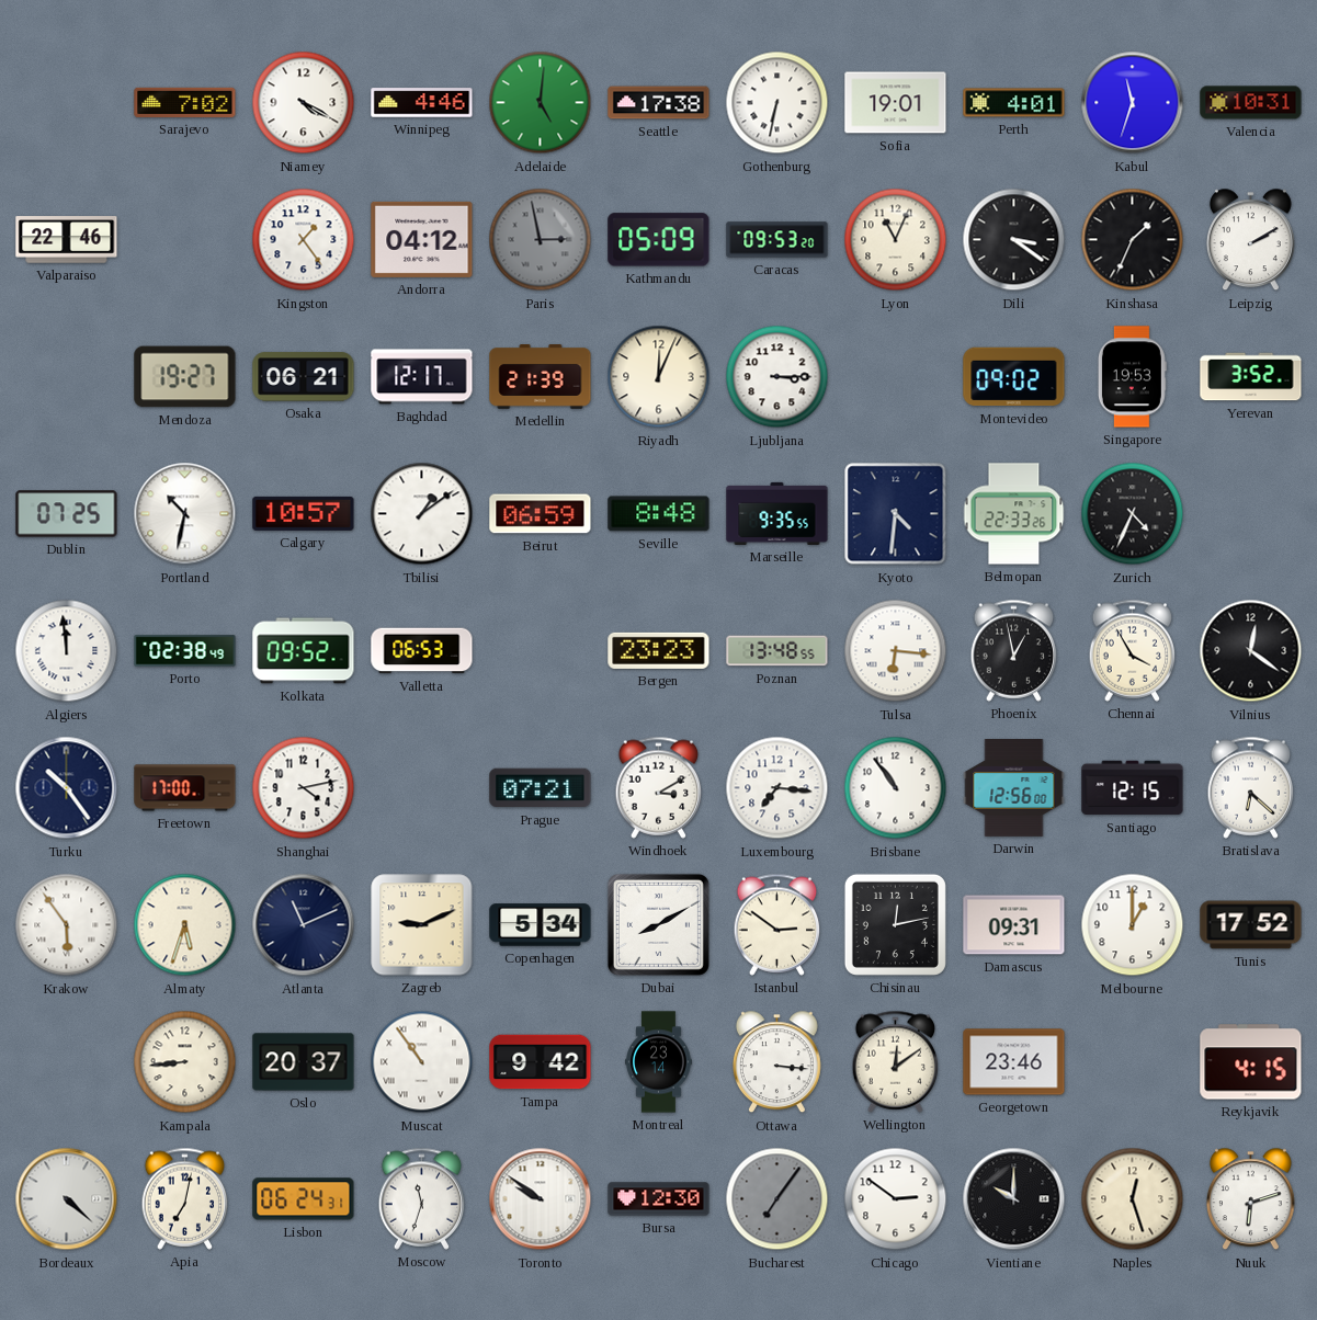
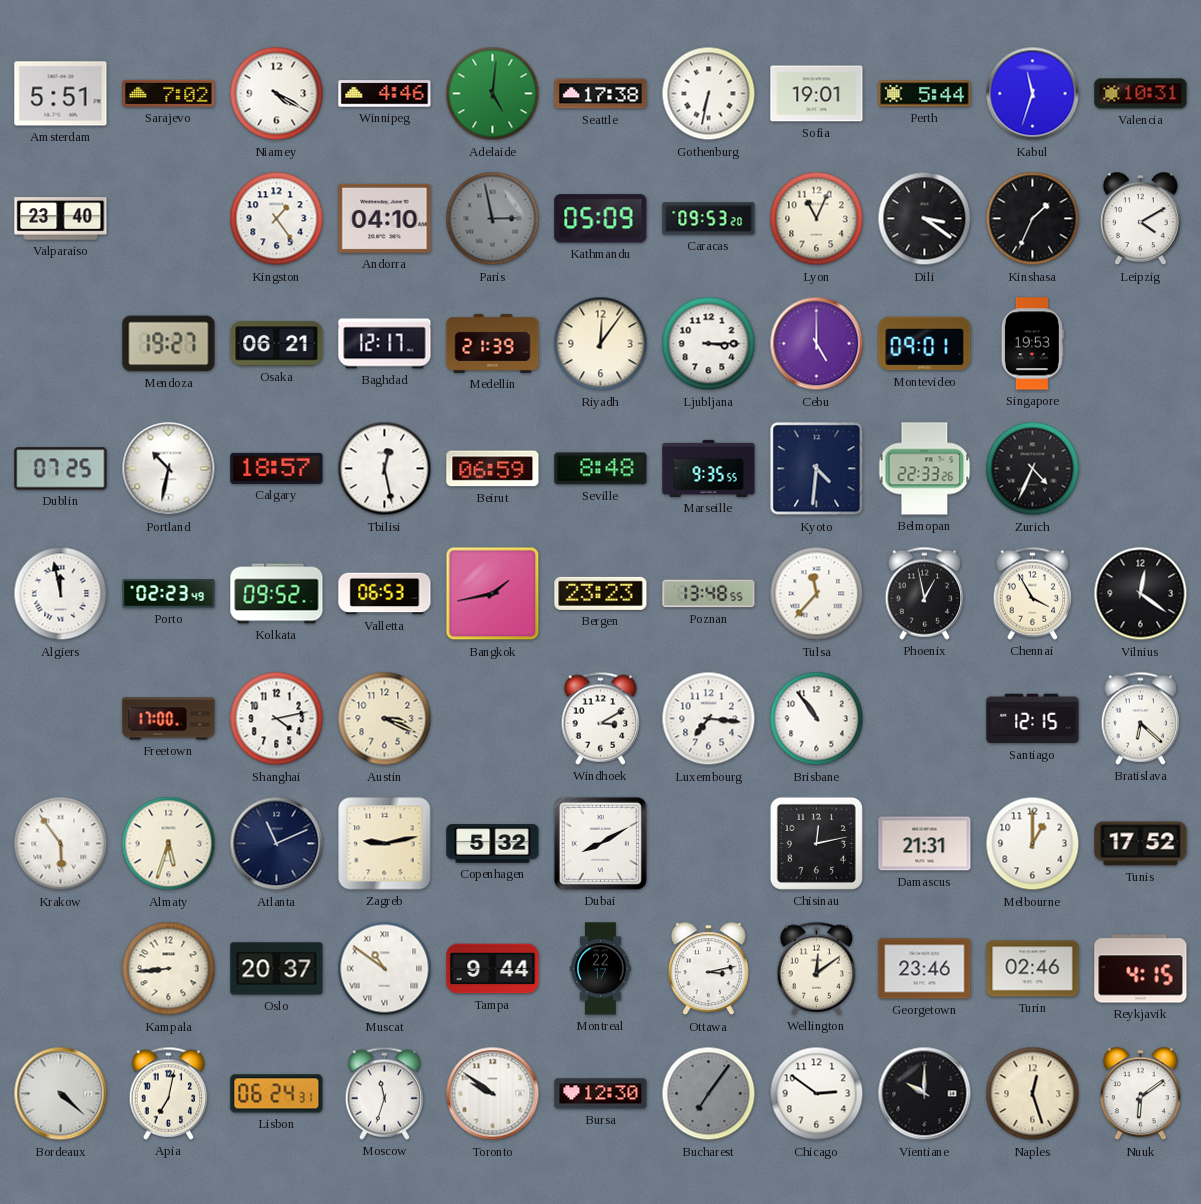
Amsterdam: none -> 5:51 (61, 94)
Perth: 4:01 -> 5:44 (925, 94)
Valparaiso: 22:46 -> 23:40 (61, 219)
Andorra: 04:12 -> 04:10 (385, 218)
Leipzig: 2:10 -> 4:10 (1140, 219)
Riyadh: 12:04 -> 12:06 (601, 344)
Cebu: none -> 5:00 (817, 344)
Montevideo: 09:02 -> 09:01 (925, 344)
Yerevan: 3:52 -> none (1251, 377)
Calgary: 10:57 -> 18:57 (277, 468)
Tbilisi: 1:09 -> 12:28 (385, 469)
Algiers: 11:59 -> 11:58 (61, 594)
Porto: 02:38 -> 02:23 (169, 594)
Bangkok: none -> 1:43 (493, 594)
Tulsa: 6:16 -> 11:37 (817, 594)
Turku: 10:24 -> none (67, 788)
Austin: none -> 3:19 (385, 719)
Prague: 07:21 -> none (541, 788)
Darwin: 12:56 -> none (1014, 788)
Zagreb: 9:11 -> 9:13 (385, 844)
Copenhagen: 5:34 -> 5:32 (493, 844)
Istanbul: 2:51 -> none (777, 924)
Damascus: 09:31 -> 21:31 (925, 844)
Muscat: 10:54 -> 10:51 (385, 969)
Tampa: 9:42 -> 9:44 (493, 969)
Montreal: 23:14 -> 22:17 (601, 969)
Ottawa: 3:16 -> 3:13 (708, 969)
Turin: none -> 02:46 (1033, 969)
Nuuk: 6:12 -> 6:09 (1140, 1094)
